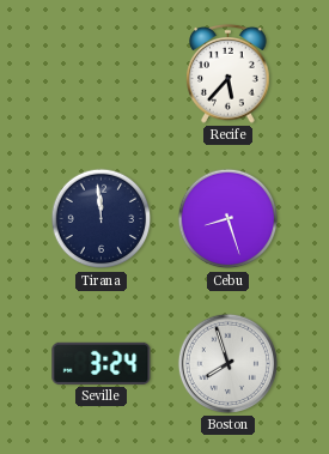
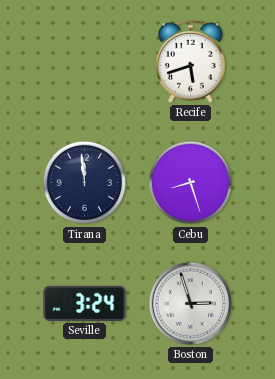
Recife: 5:37 -> 5:42 (191, 62)
Boston: 7:57 -> 2:57 (190, 303)
